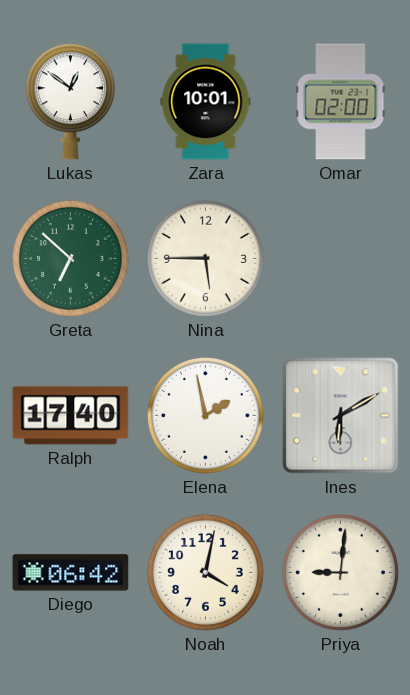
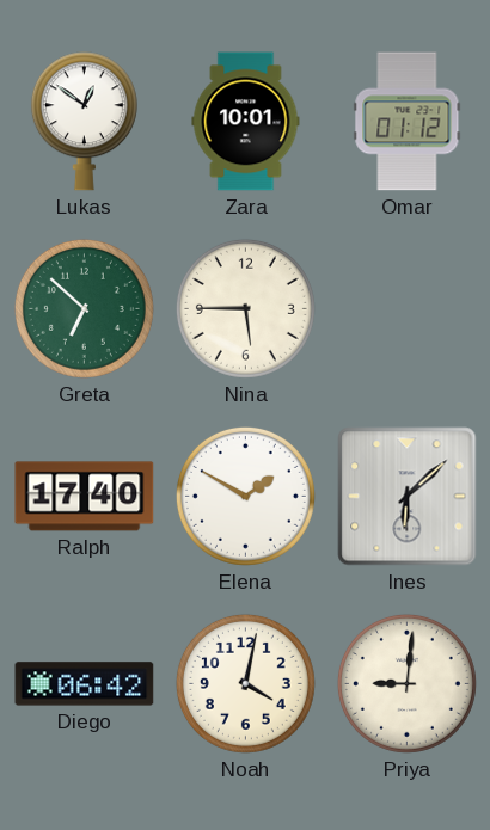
Omar: 02:00 -> 01:12 (408, 122)
Elena: 1:58 -> 1:50 (245, 496)
Ines: 6:10 -> 6:08 (408, 497)
